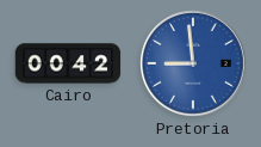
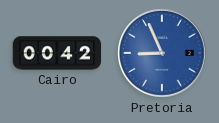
Pretoria: 8:59 -> 8:56 (162, 53)
